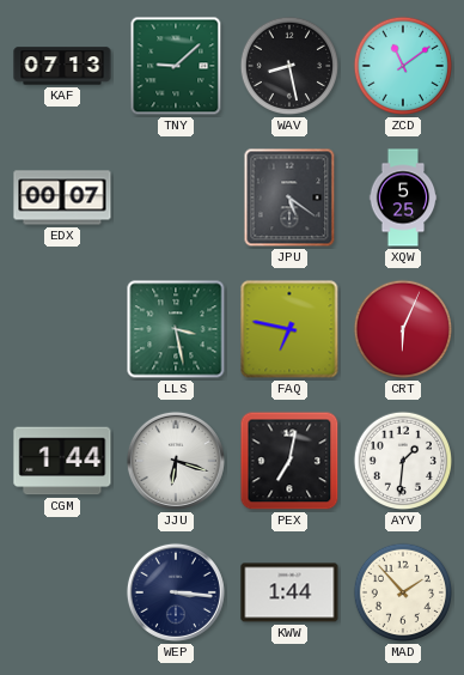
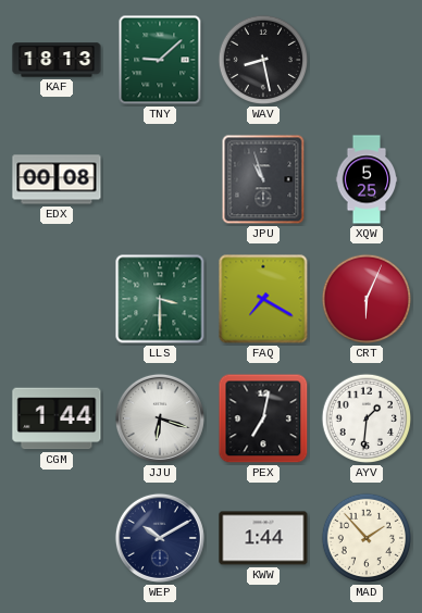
KAF: 07:13 -> 18:13 (57, 60)
ZCD: 11:09 -> none (403, 66)
EDX: 00:07 -> 00:08 (57, 179)
JPU: 5:21 -> 10:57 (263, 179)
LLS: 3:28 -> 3:30 (160, 299)
FAQ: 6:47 -> 7:20 (263, 299)
WEP: 3:16 -> 10:10 (160, 538)
